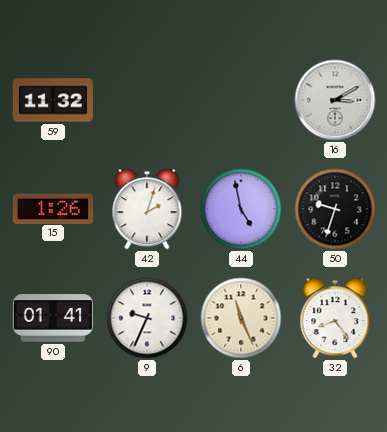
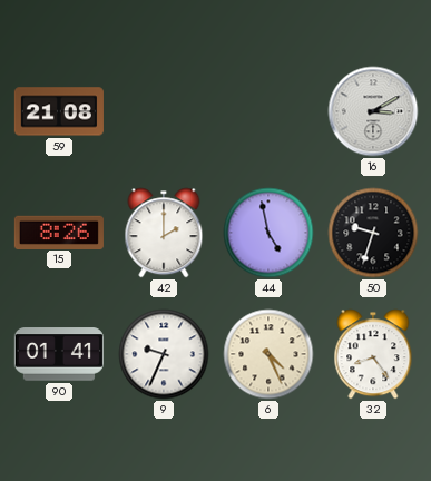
59: 11:32 -> 21:08 (59, 111)
15: 1:26 -> 8:26 (59, 232)
42: 2:03 -> 2:00 (164, 233)
6: 11:26 -> 4:26 (268, 354)
